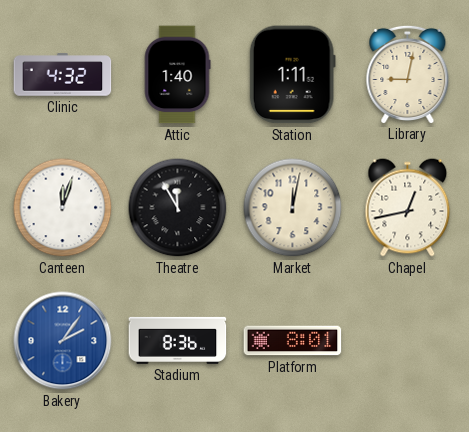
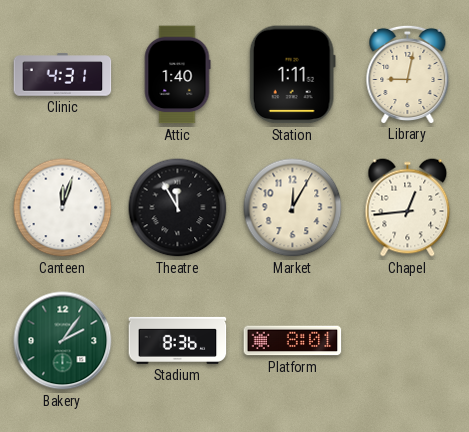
Clinic: 4:32 -> 4:31 (63, 75)
Market: 12:02 -> 12:05 (293, 208)
Chapel: 12:43 -> 12:44 (408, 208)
Bakery dial: blue -> green (63, 341)
